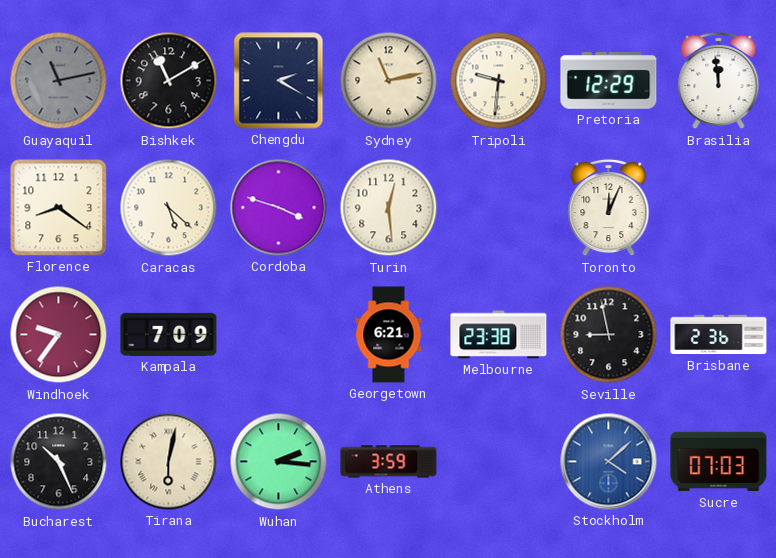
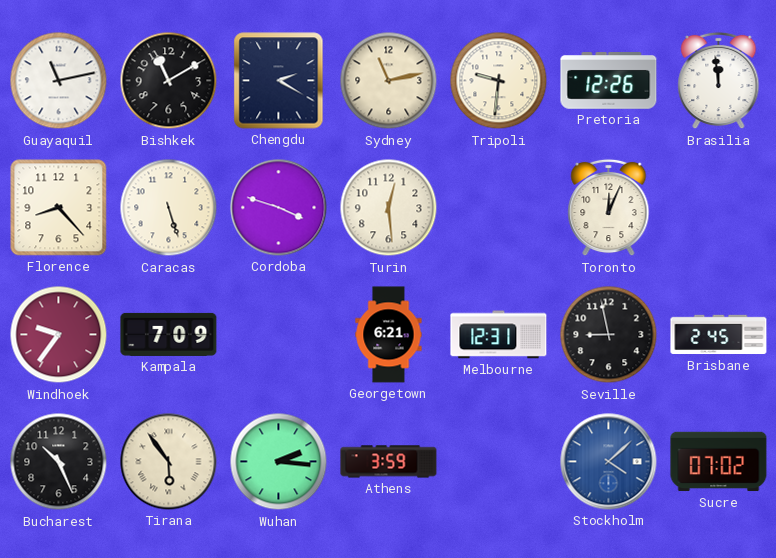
Guayaquil dial: grey -> white (59, 81)
Pretoria: 12:29 -> 12:26 (609, 81)
Florence: 8:21 -> 8:23 (59, 208)
Caracas: 5:22 -> 5:27 (169, 208)
Melbourne: 23:38 -> 12:31 (499, 335)
Brisbane: 2:36 -> 2:45 (719, 335)
Tirana: 6:02 -> 5:54 (169, 462)
Sucre: 07:03 -> 07:02 (719, 462)
